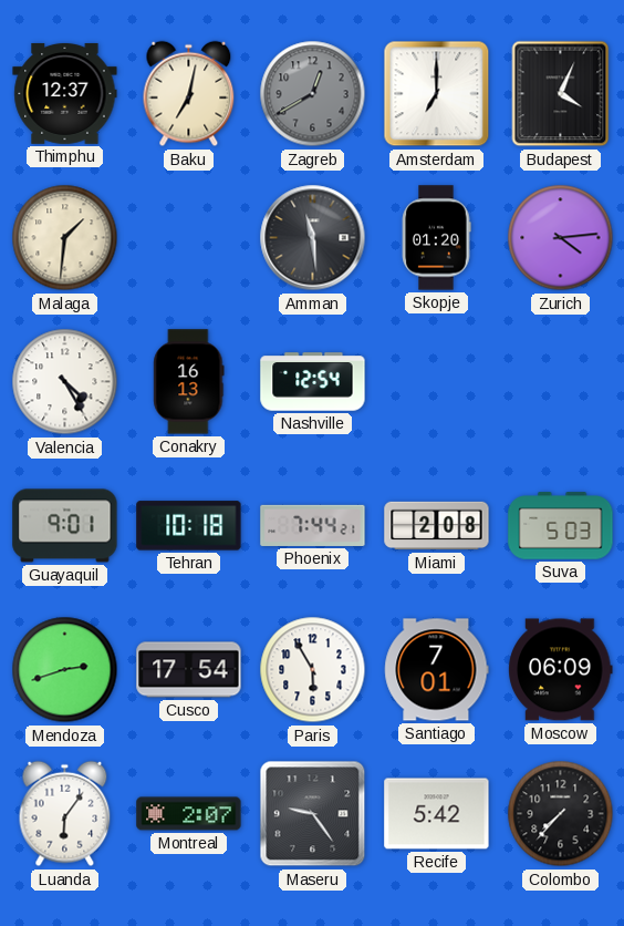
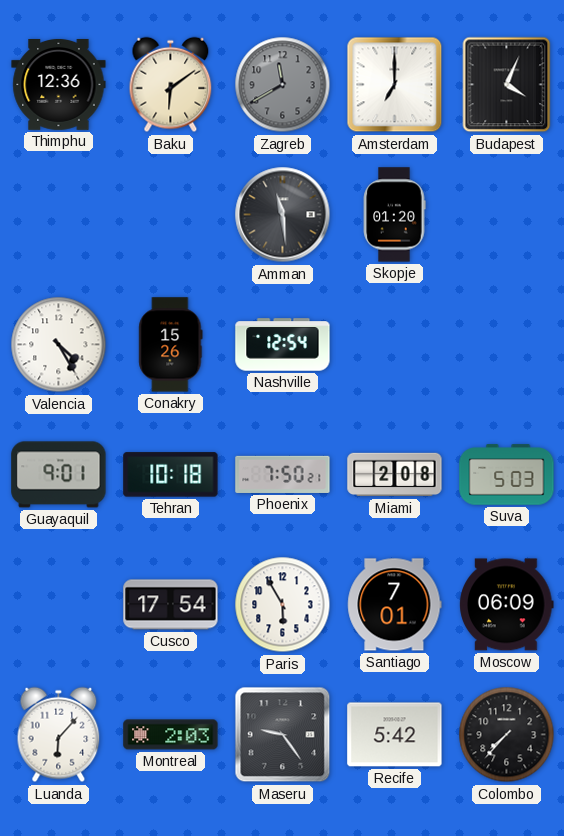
Thimphu: 12:37 -> 12:36 (59, 84)
Baku: 7:02 -> 6:09 (171, 85)
Zagreb: 12:40 -> 11:40 (283, 85)
Malaga: 1:31 -> none (65, 238)
Zurich: 4:14 -> none (561, 238)
Conakry: 16:13 -> 15:26 (171, 345)
Phoenix: 7:44 -> 7:50 (283, 474)
Mendoza: 2:42 -> none (65, 670)
Luanda: 6:06 -> 6:07 (59, 735)
Montreal: 2:07 -> 2:03 (171, 735)
